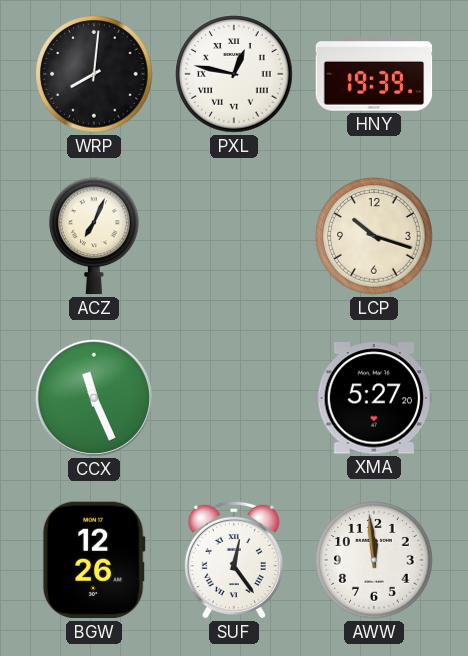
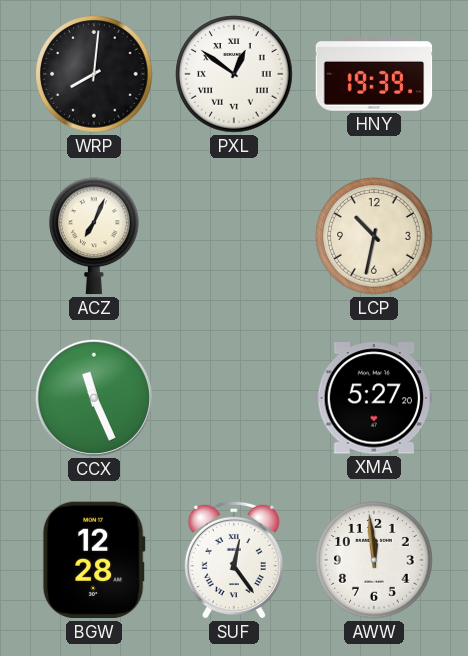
PXL: 12:47 -> 12:51 (234, 74)
LCP: 10:18 -> 10:32 (374, 236)
BGW: 12:26 -> 12:28 (94, 560)
